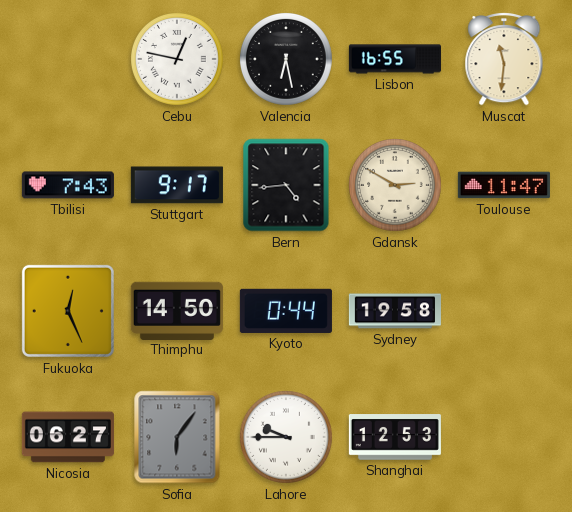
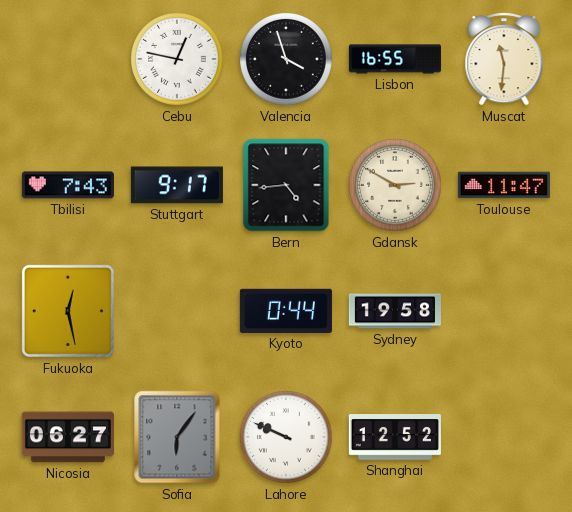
Valencia: 6:28 -> 3:57 (287, 60)
Fukuoka: 12:26 -> 12:28 (68, 311)
Thimphu: 14:50 -> none (177, 310)
Lahore: 9:45 -> 9:49 (287, 438)
Shanghai: 12:53 -> 12:52 (395, 437)
